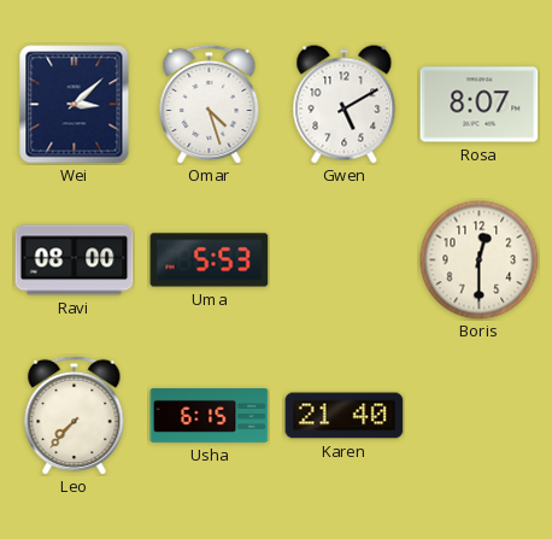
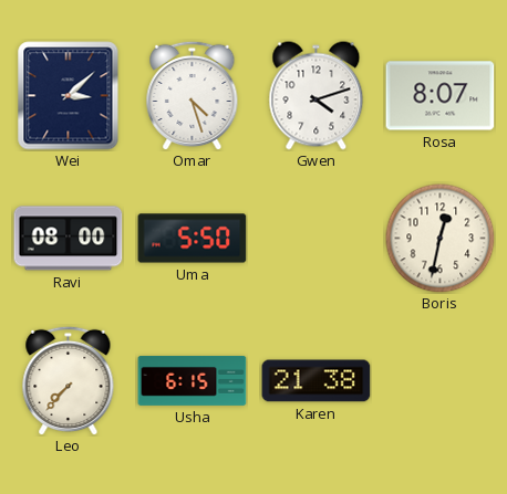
Gwen: 5:10 -> 4:12 (317, 96)
Uma: 5:53 -> 5:50 (193, 239)
Boris: 12:30 -> 12:32 (441, 239)
Karen: 21:40 -> 21:38 (317, 381)
